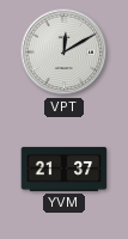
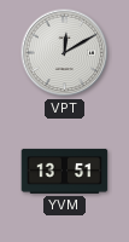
YVM: 21:37 -> 13:51 (65, 171)
